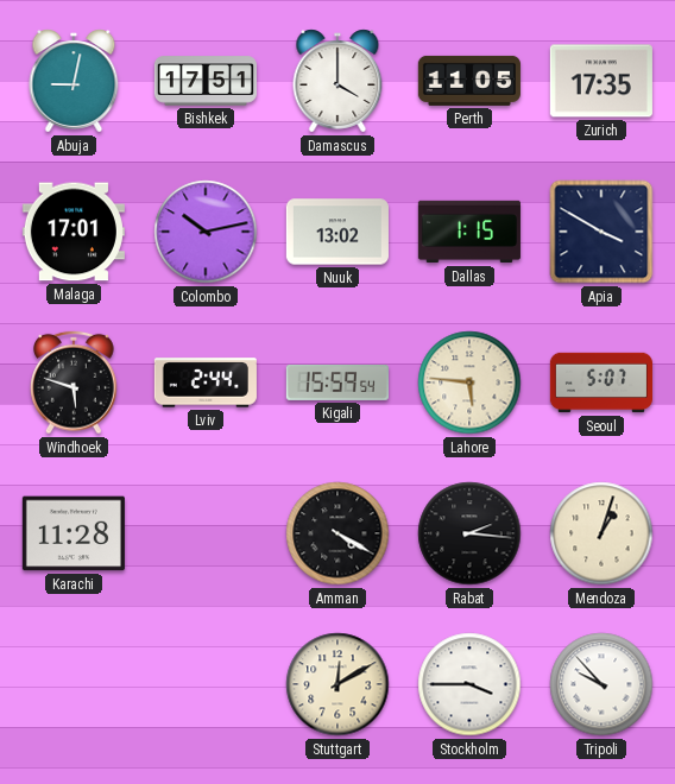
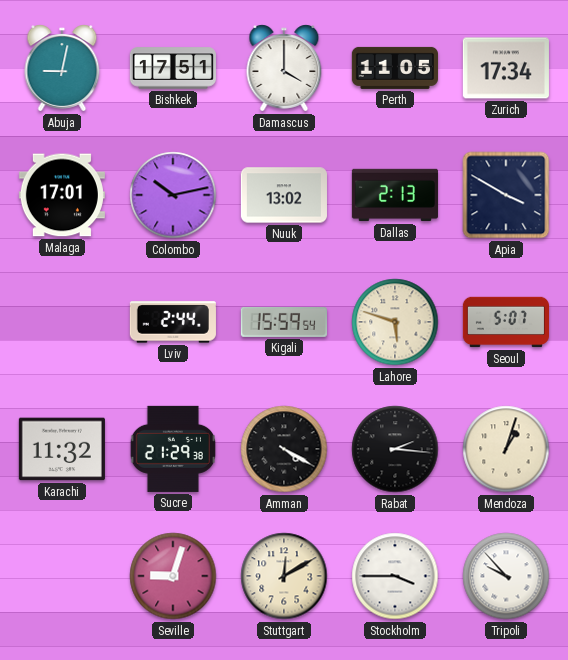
Zurich: 17:35 -> 17:34 (506, 68)
Dallas: 1:15 -> 2:13 (395, 195)
Windhoek: 5:48 -> none (75, 382)
Lahore: 5:46 -> 5:48 (395, 322)
Karachi: 11:28 -> 11:32 (62, 449)
Sucre: none -> 21:29 (173, 449)
Seville: none -> 9:03 (173, 576)
